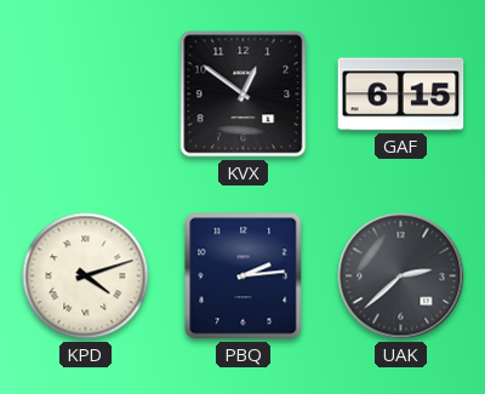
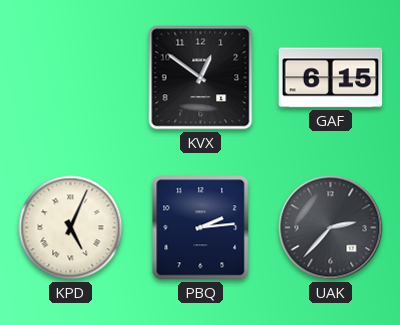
KPD: 4:12 -> 5:04 (71, 228)
UAK: 2:38 -> 2:37 (331, 228)
